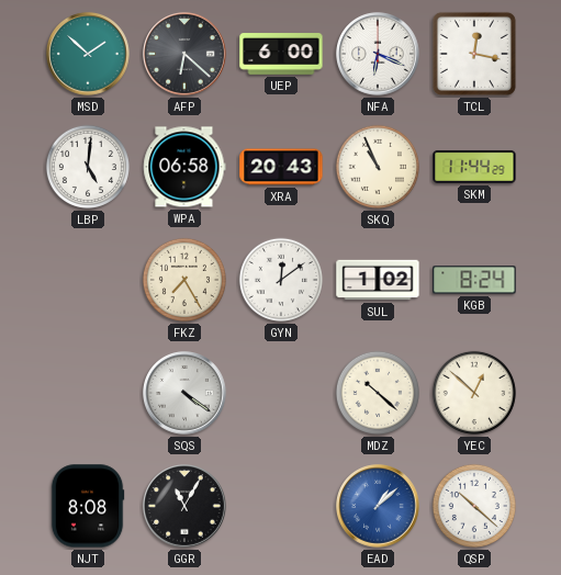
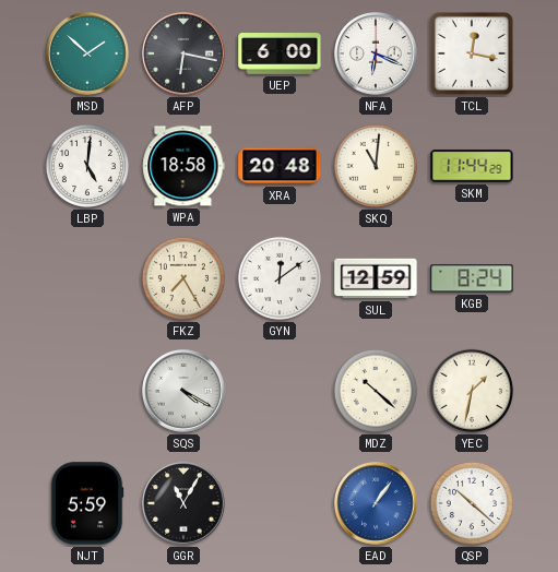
AFP: 6:22 -> 6:17 (183, 53)
WPA: 06:58 -> 18:58 (183, 166)
XRA: 20:43 -> 20:48 (280, 166)
SKQ: 10:56 -> 11:01 (376, 166)
SUL: 1:02 -> 12:59 (376, 278)
SQS: 4:21 -> 4:20 (183, 391)
YEC: 12:52 -> 1:32 (472, 391)
NJT: 8:08 -> 5:59 (87, 503)
EAD: 1:08 -> 1:06 (376, 503)
